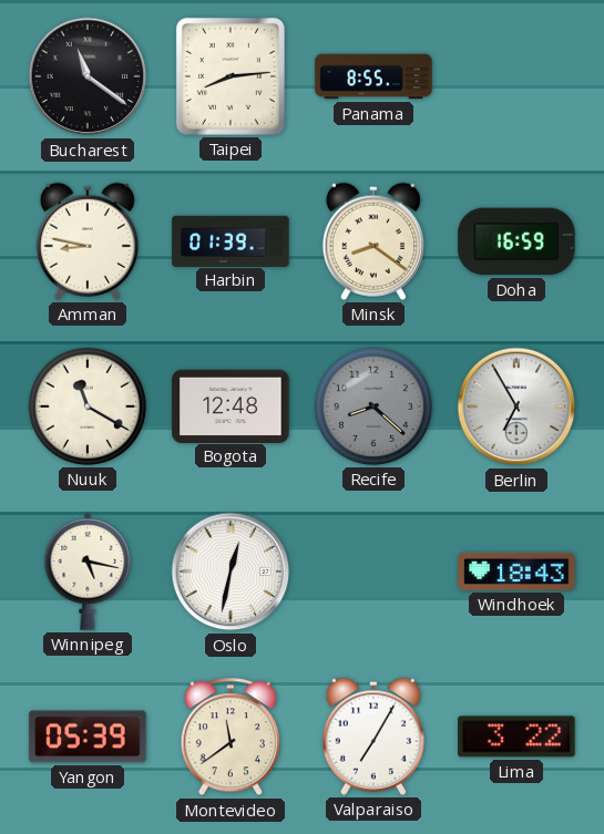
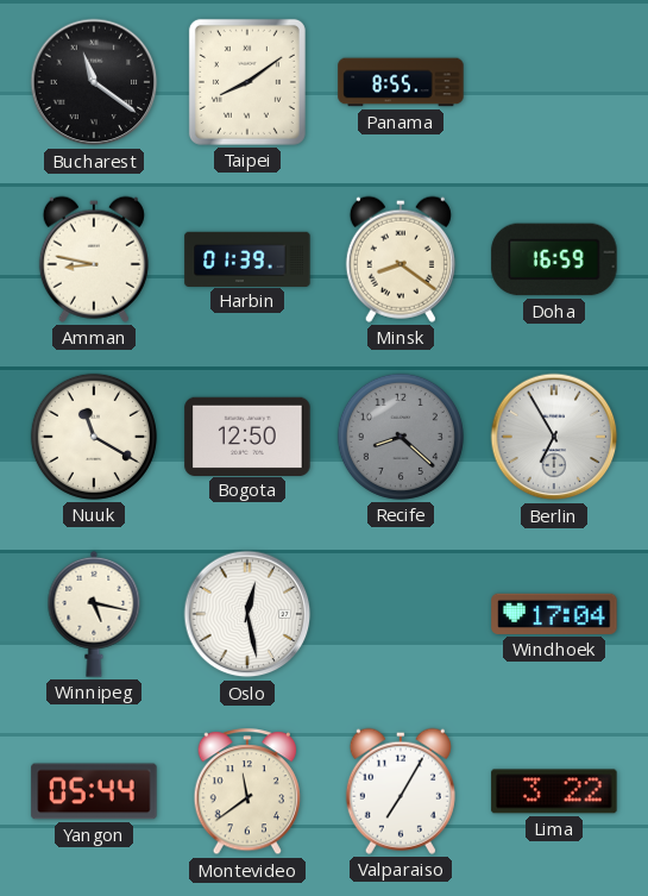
Taipei: 8:14 -> 8:09 (247, 82)
Bogota: 12:48 -> 12:50 (247, 436)
Oslo: 12:32 -> 12:28 (247, 614)
Windhoek: 18:43 -> 17:04 (554, 614)
Yangon: 05:39 -> 05:44 (94, 791)
